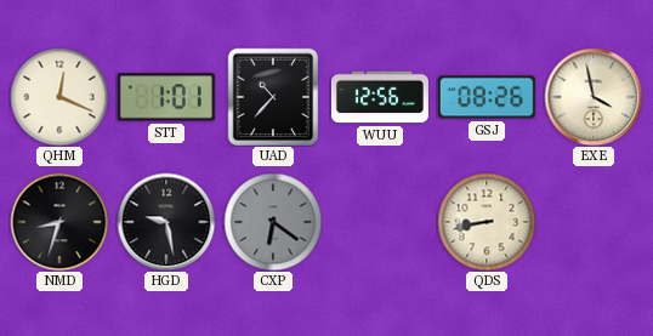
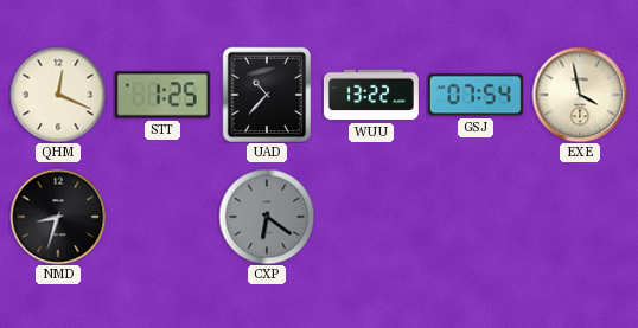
STT: 1:01 -> 1:25 (162, 95)
WUU: 12:56 -> 13:22 (371, 95)
GSJ: 08:26 -> 07:54 (476, 95)
HGD: 9:28 -> none (166, 222)
QDS: 8:43 -> none (487, 222)
